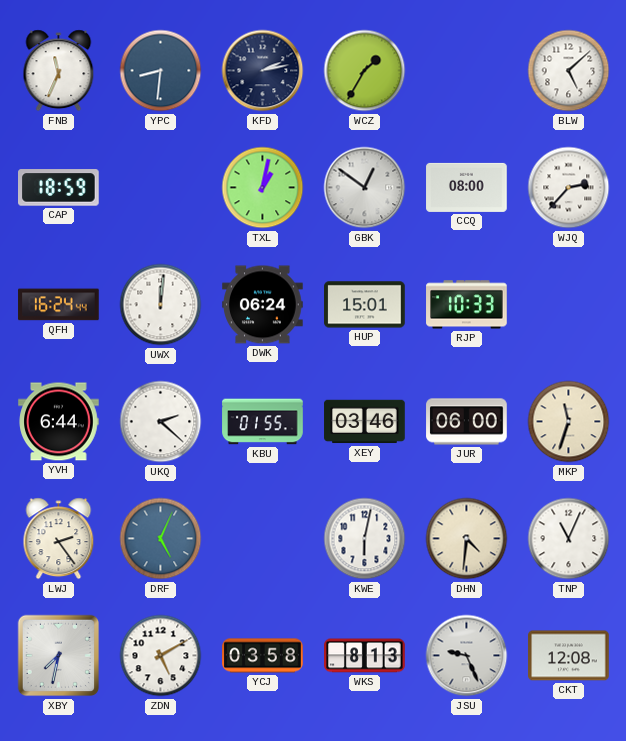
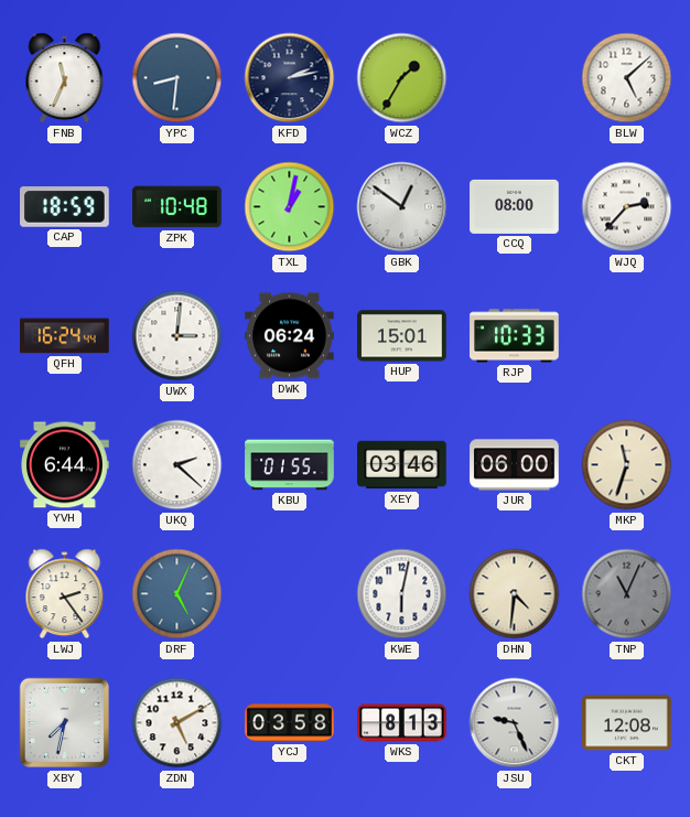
ZPK: none -> 10:48 (177, 207)
UWX: 12:01 -> 3:01 (177, 336)
TNP dial: white -> grey (627, 594)
